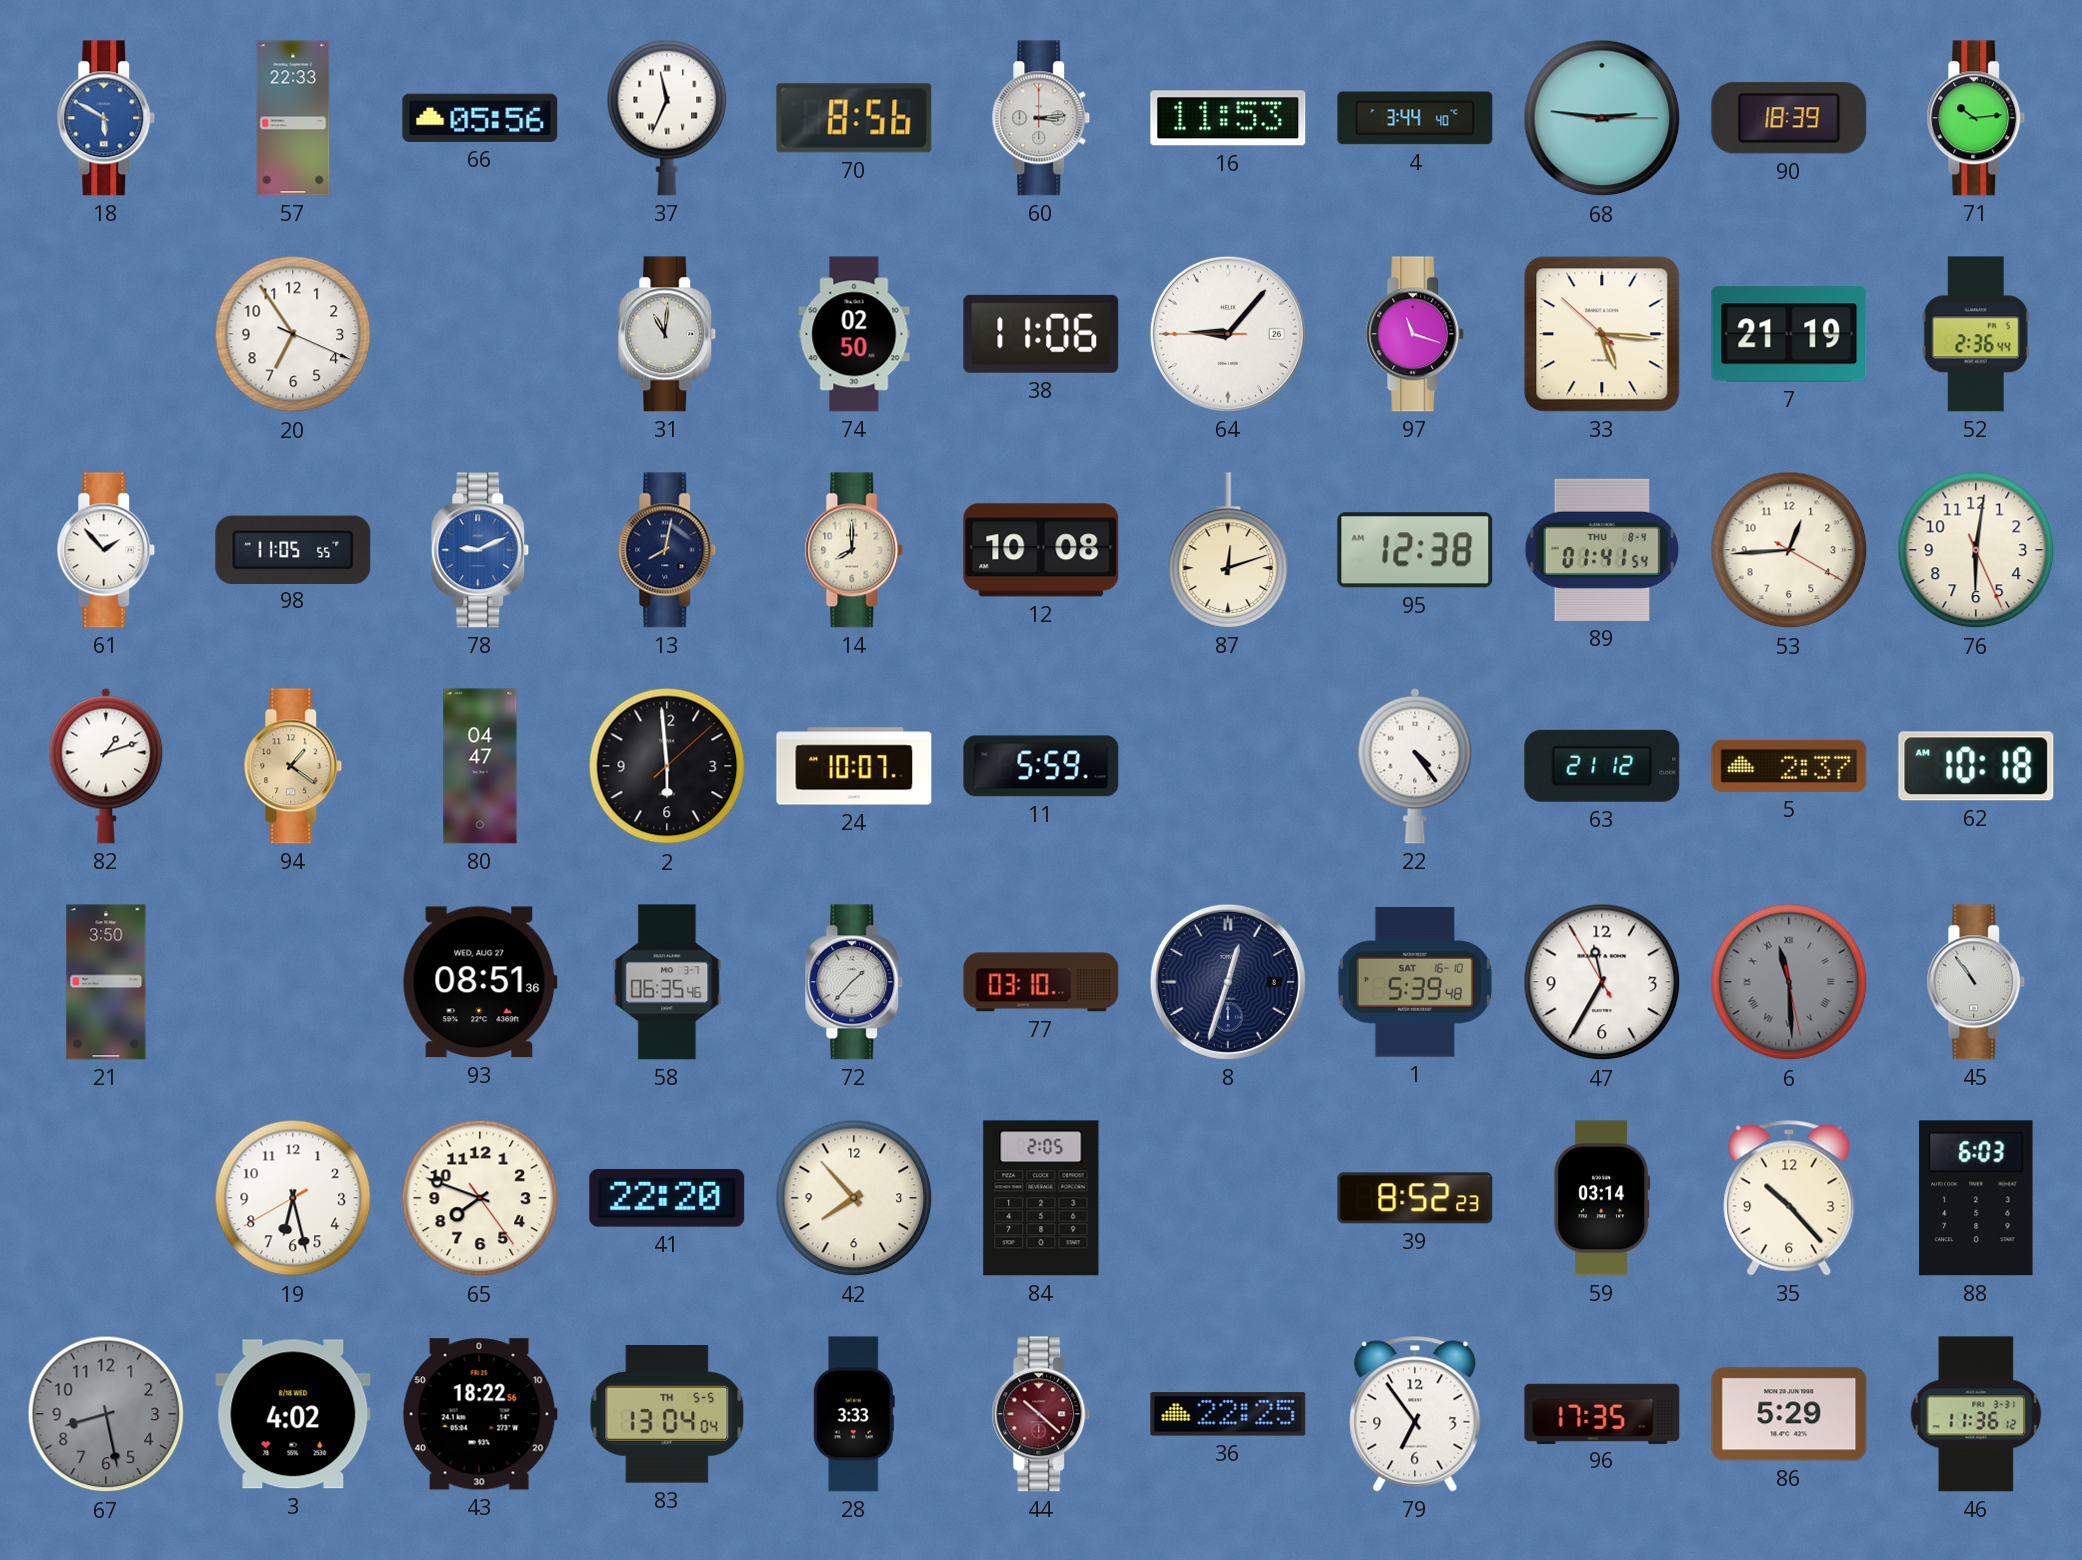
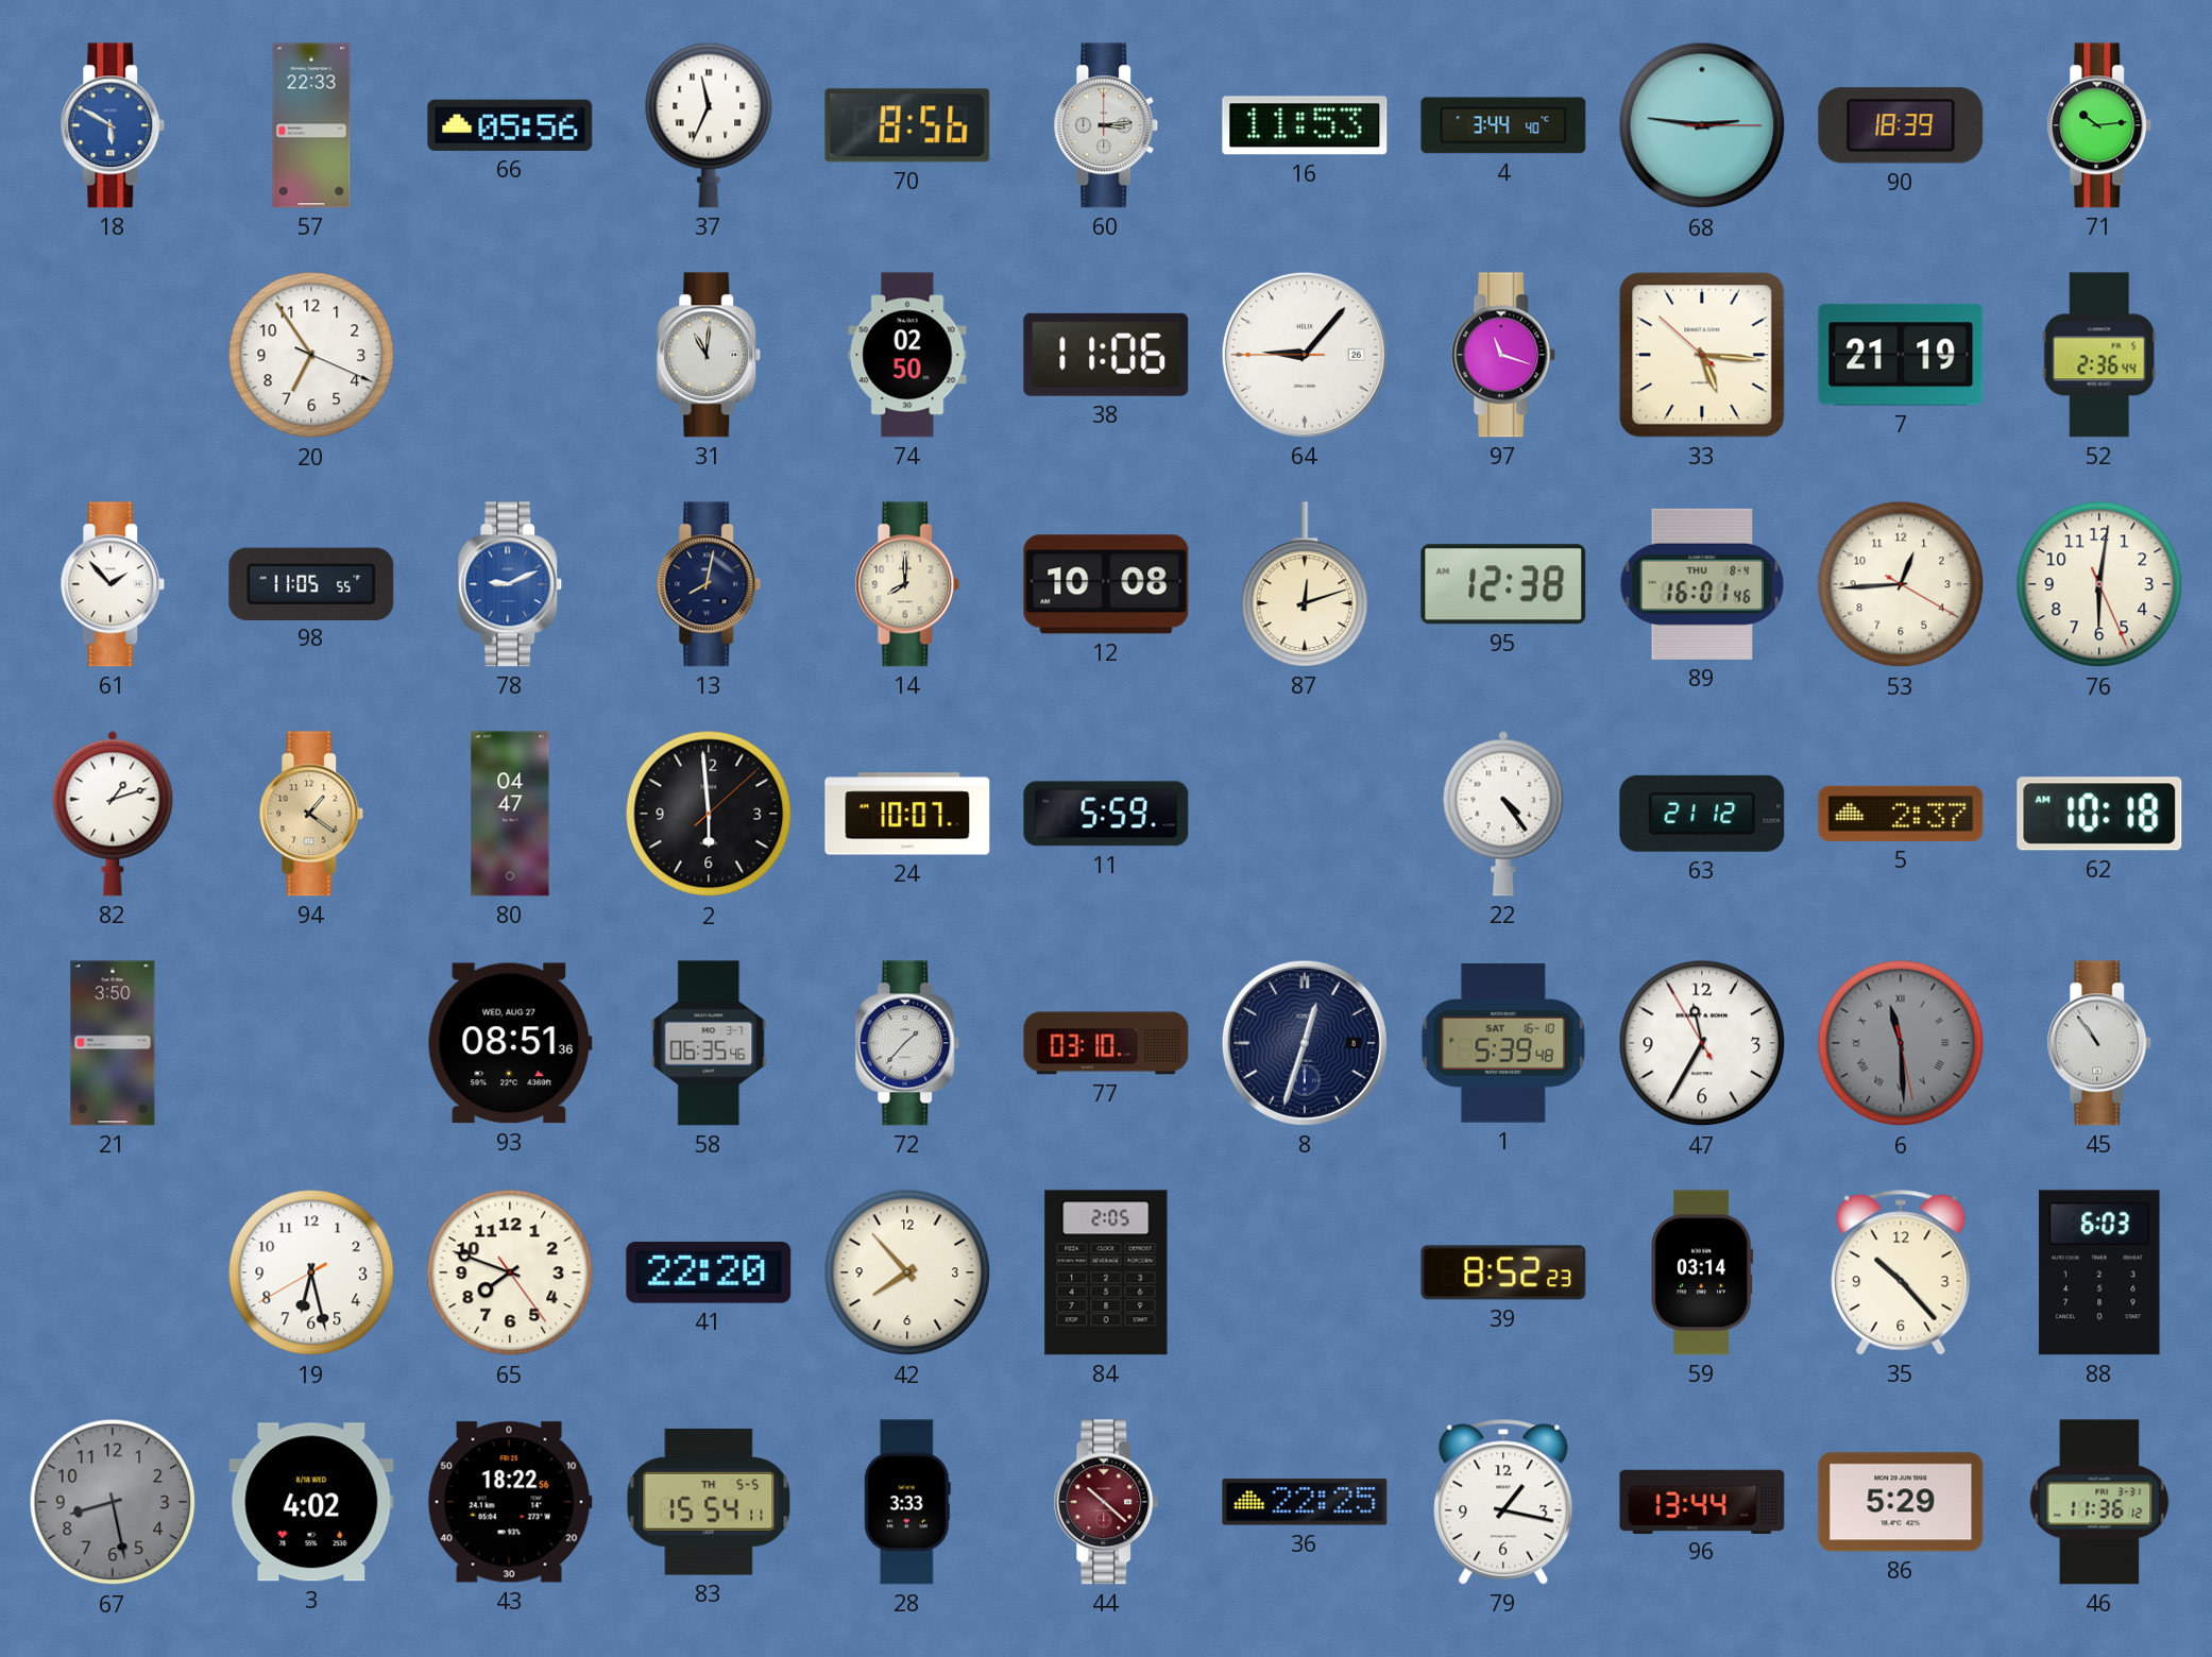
89: 01:41 -> 16:01 (1701, 584)
83: 13:04 -> 15:54 (709, 1502)
79: 6:54 -> 1:17 (1503, 1502)
96: 17:35 -> 13:44 (1702, 1501)
